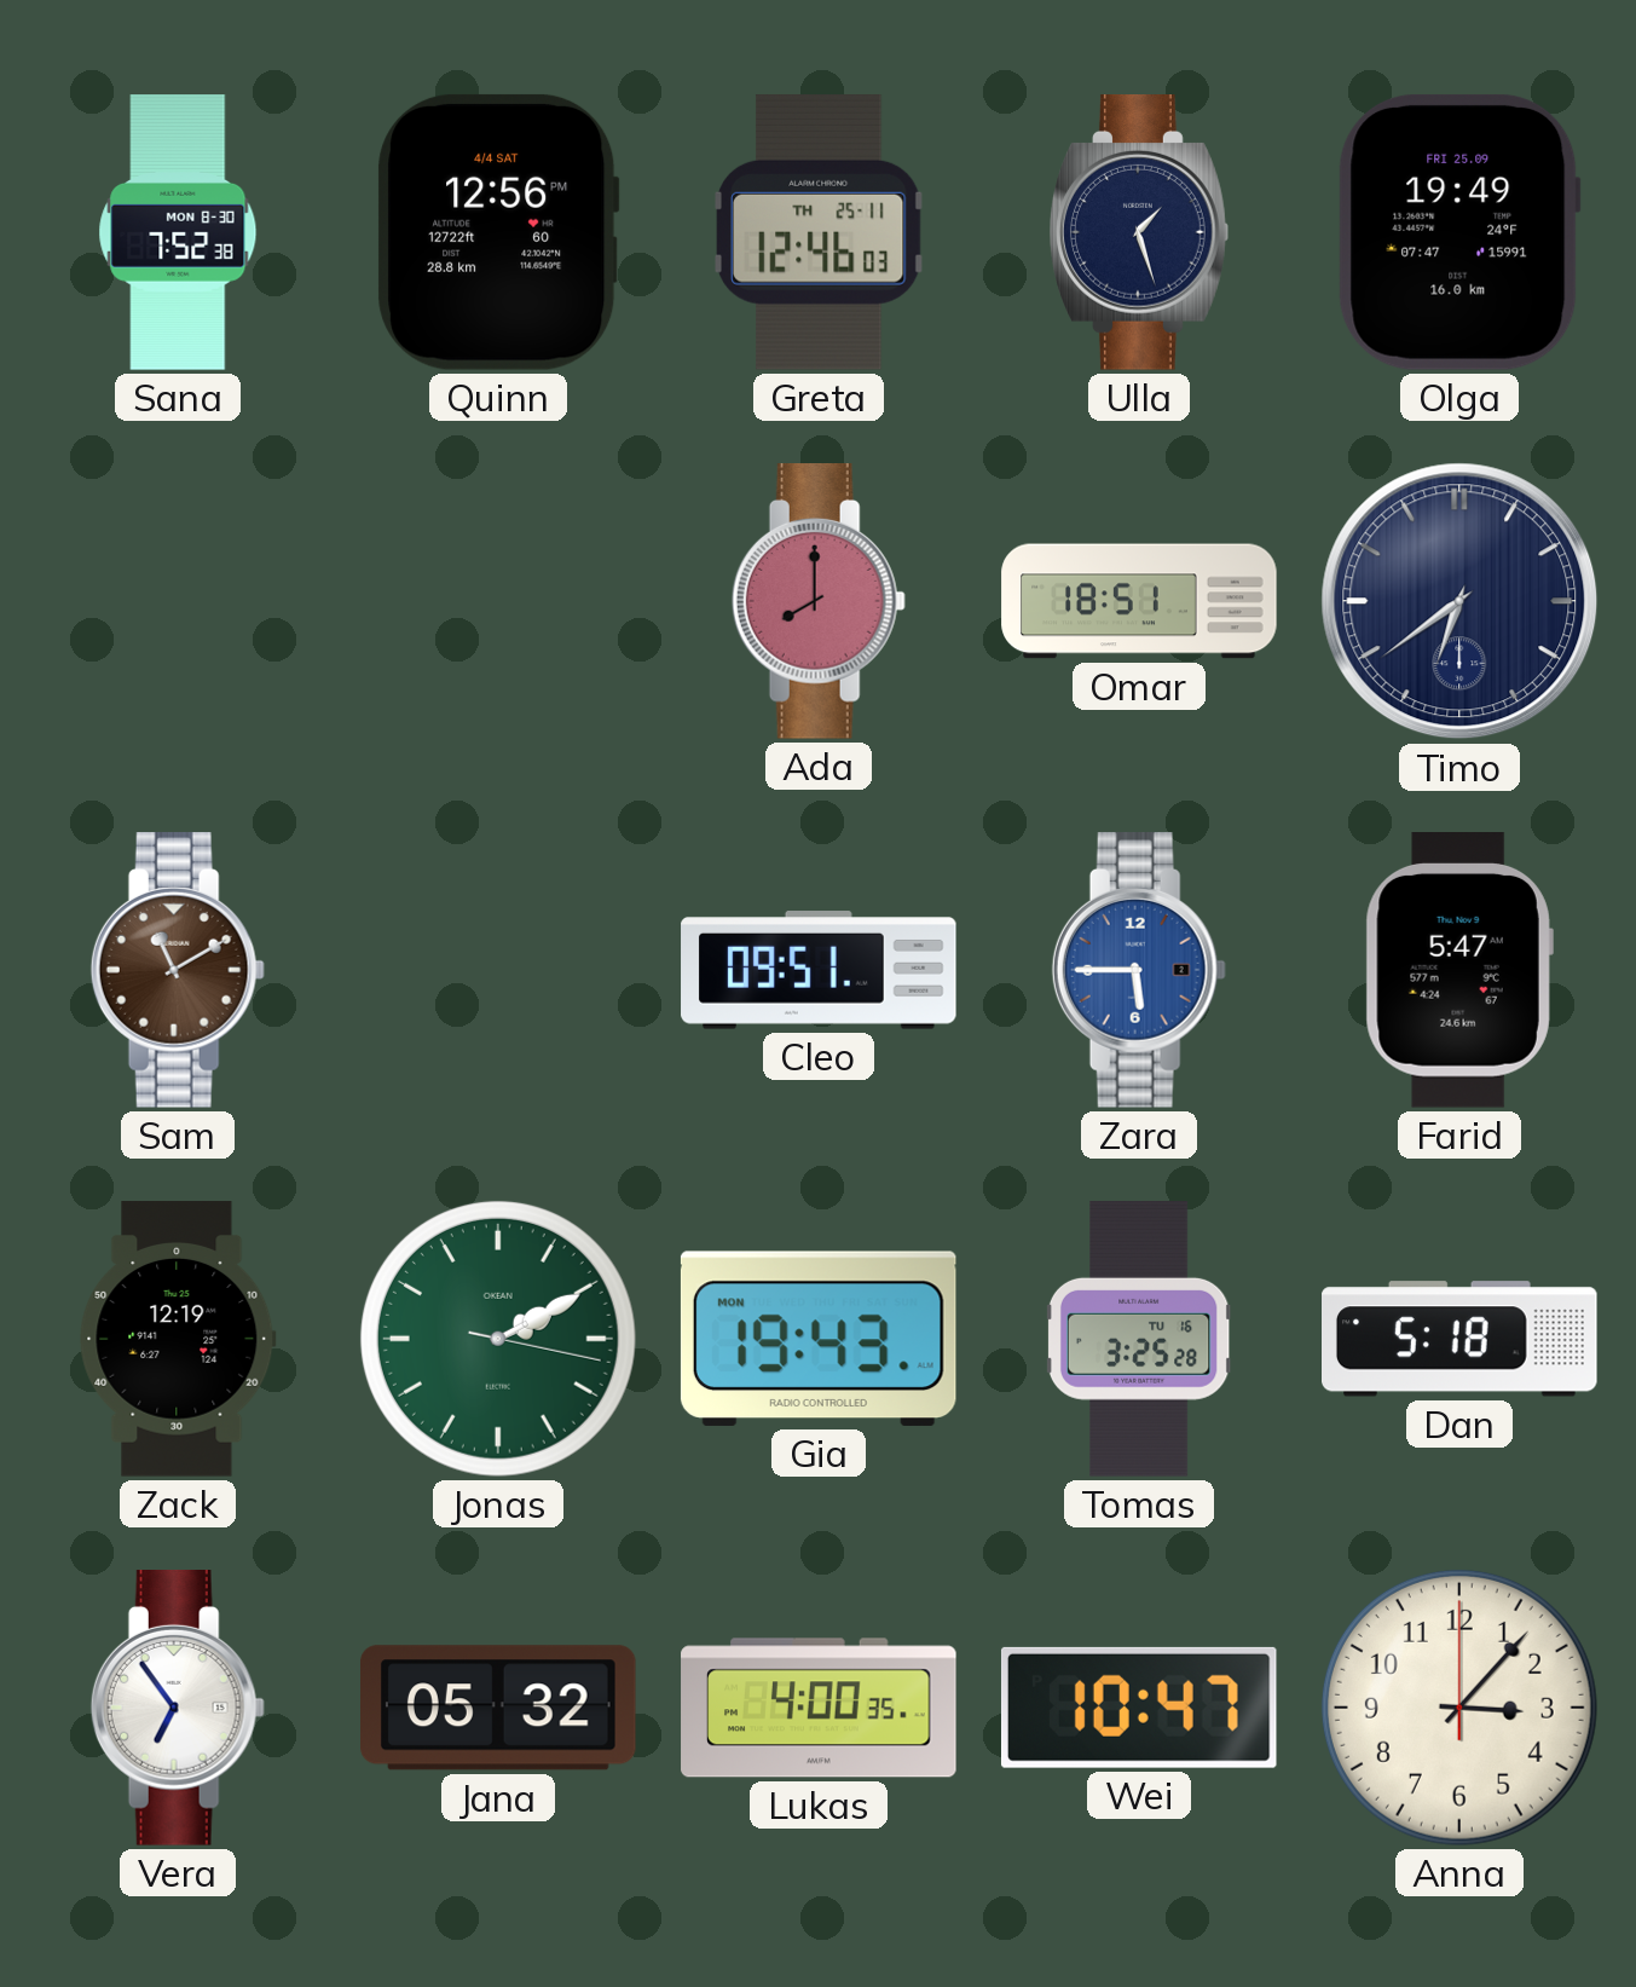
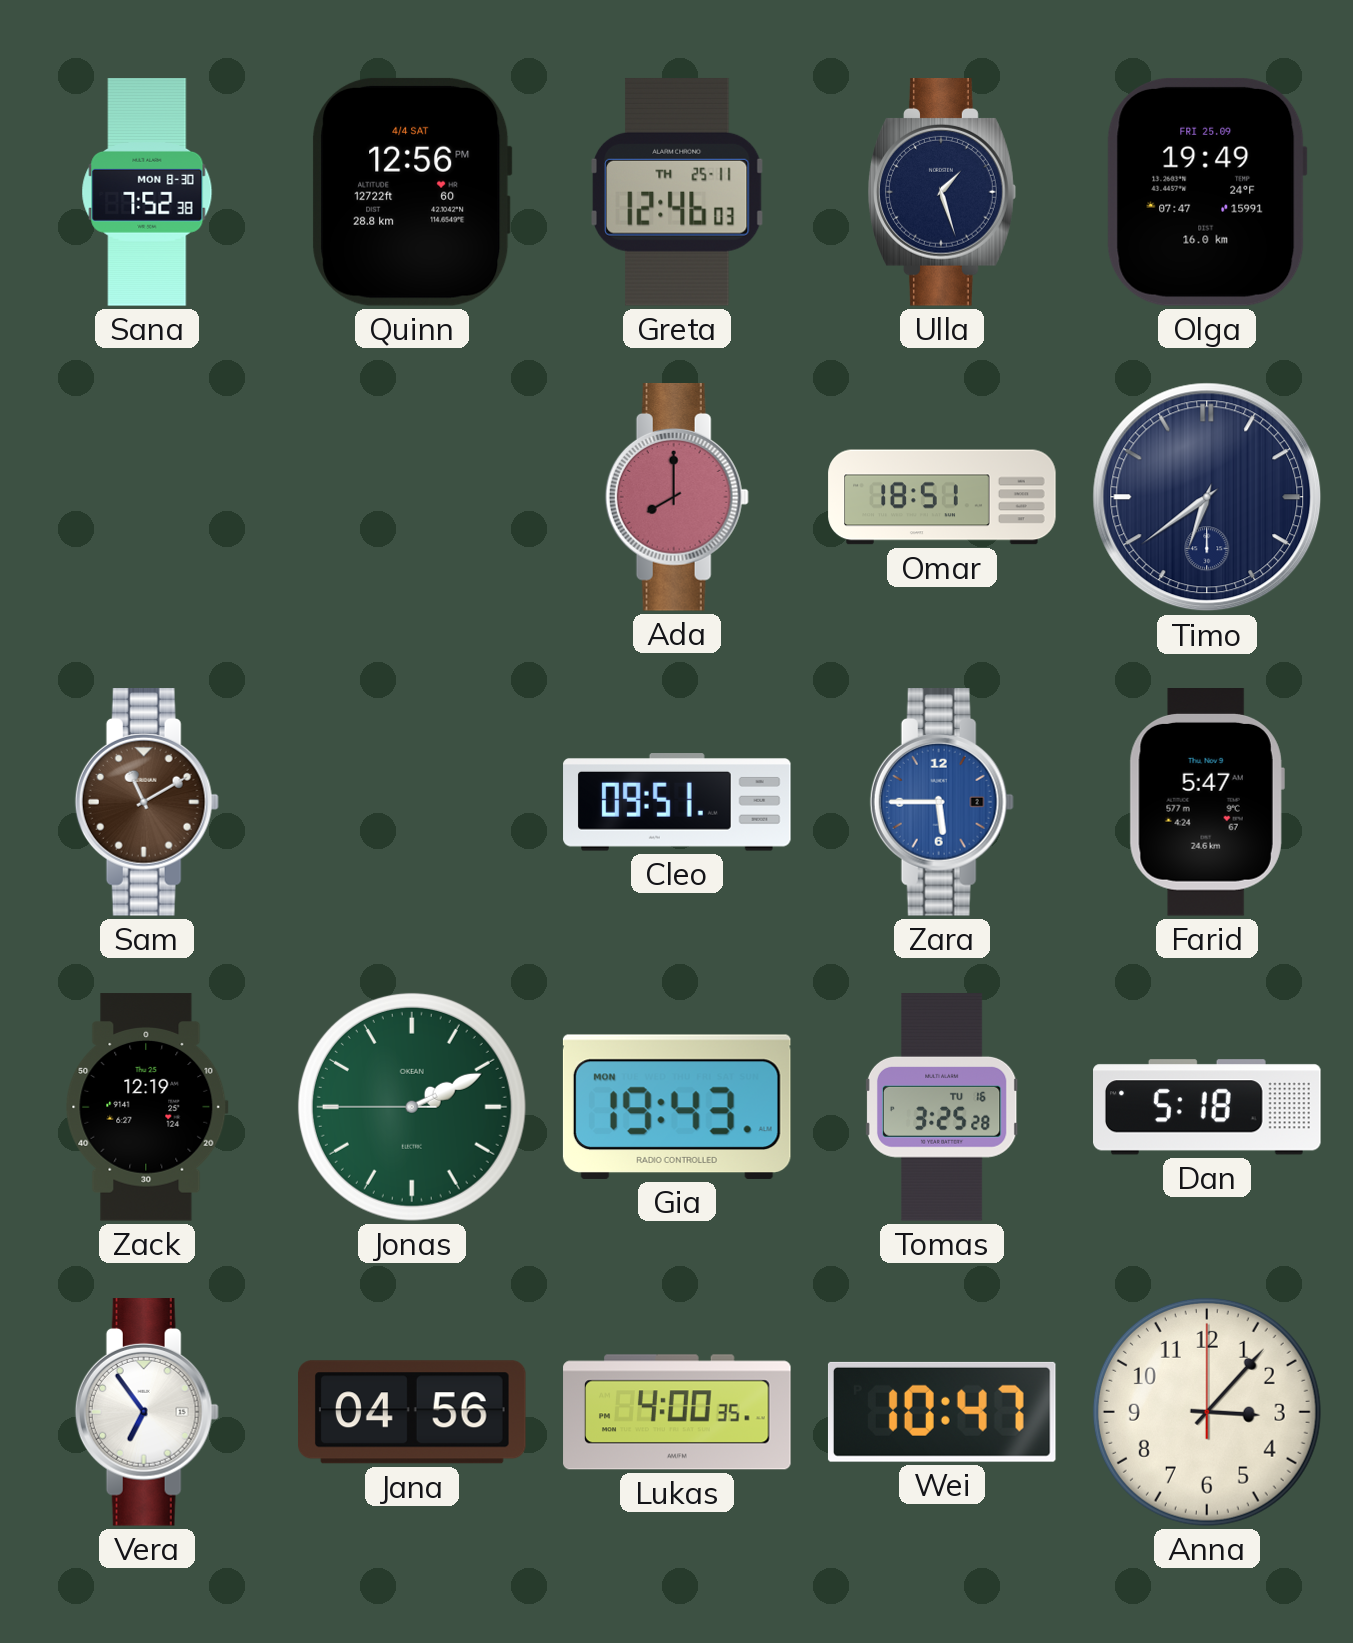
Jonas: 2:10:17 -> 2:10:45 (412, 1107)
Jana: 05:32 -> 04:56 (413, 1412)
